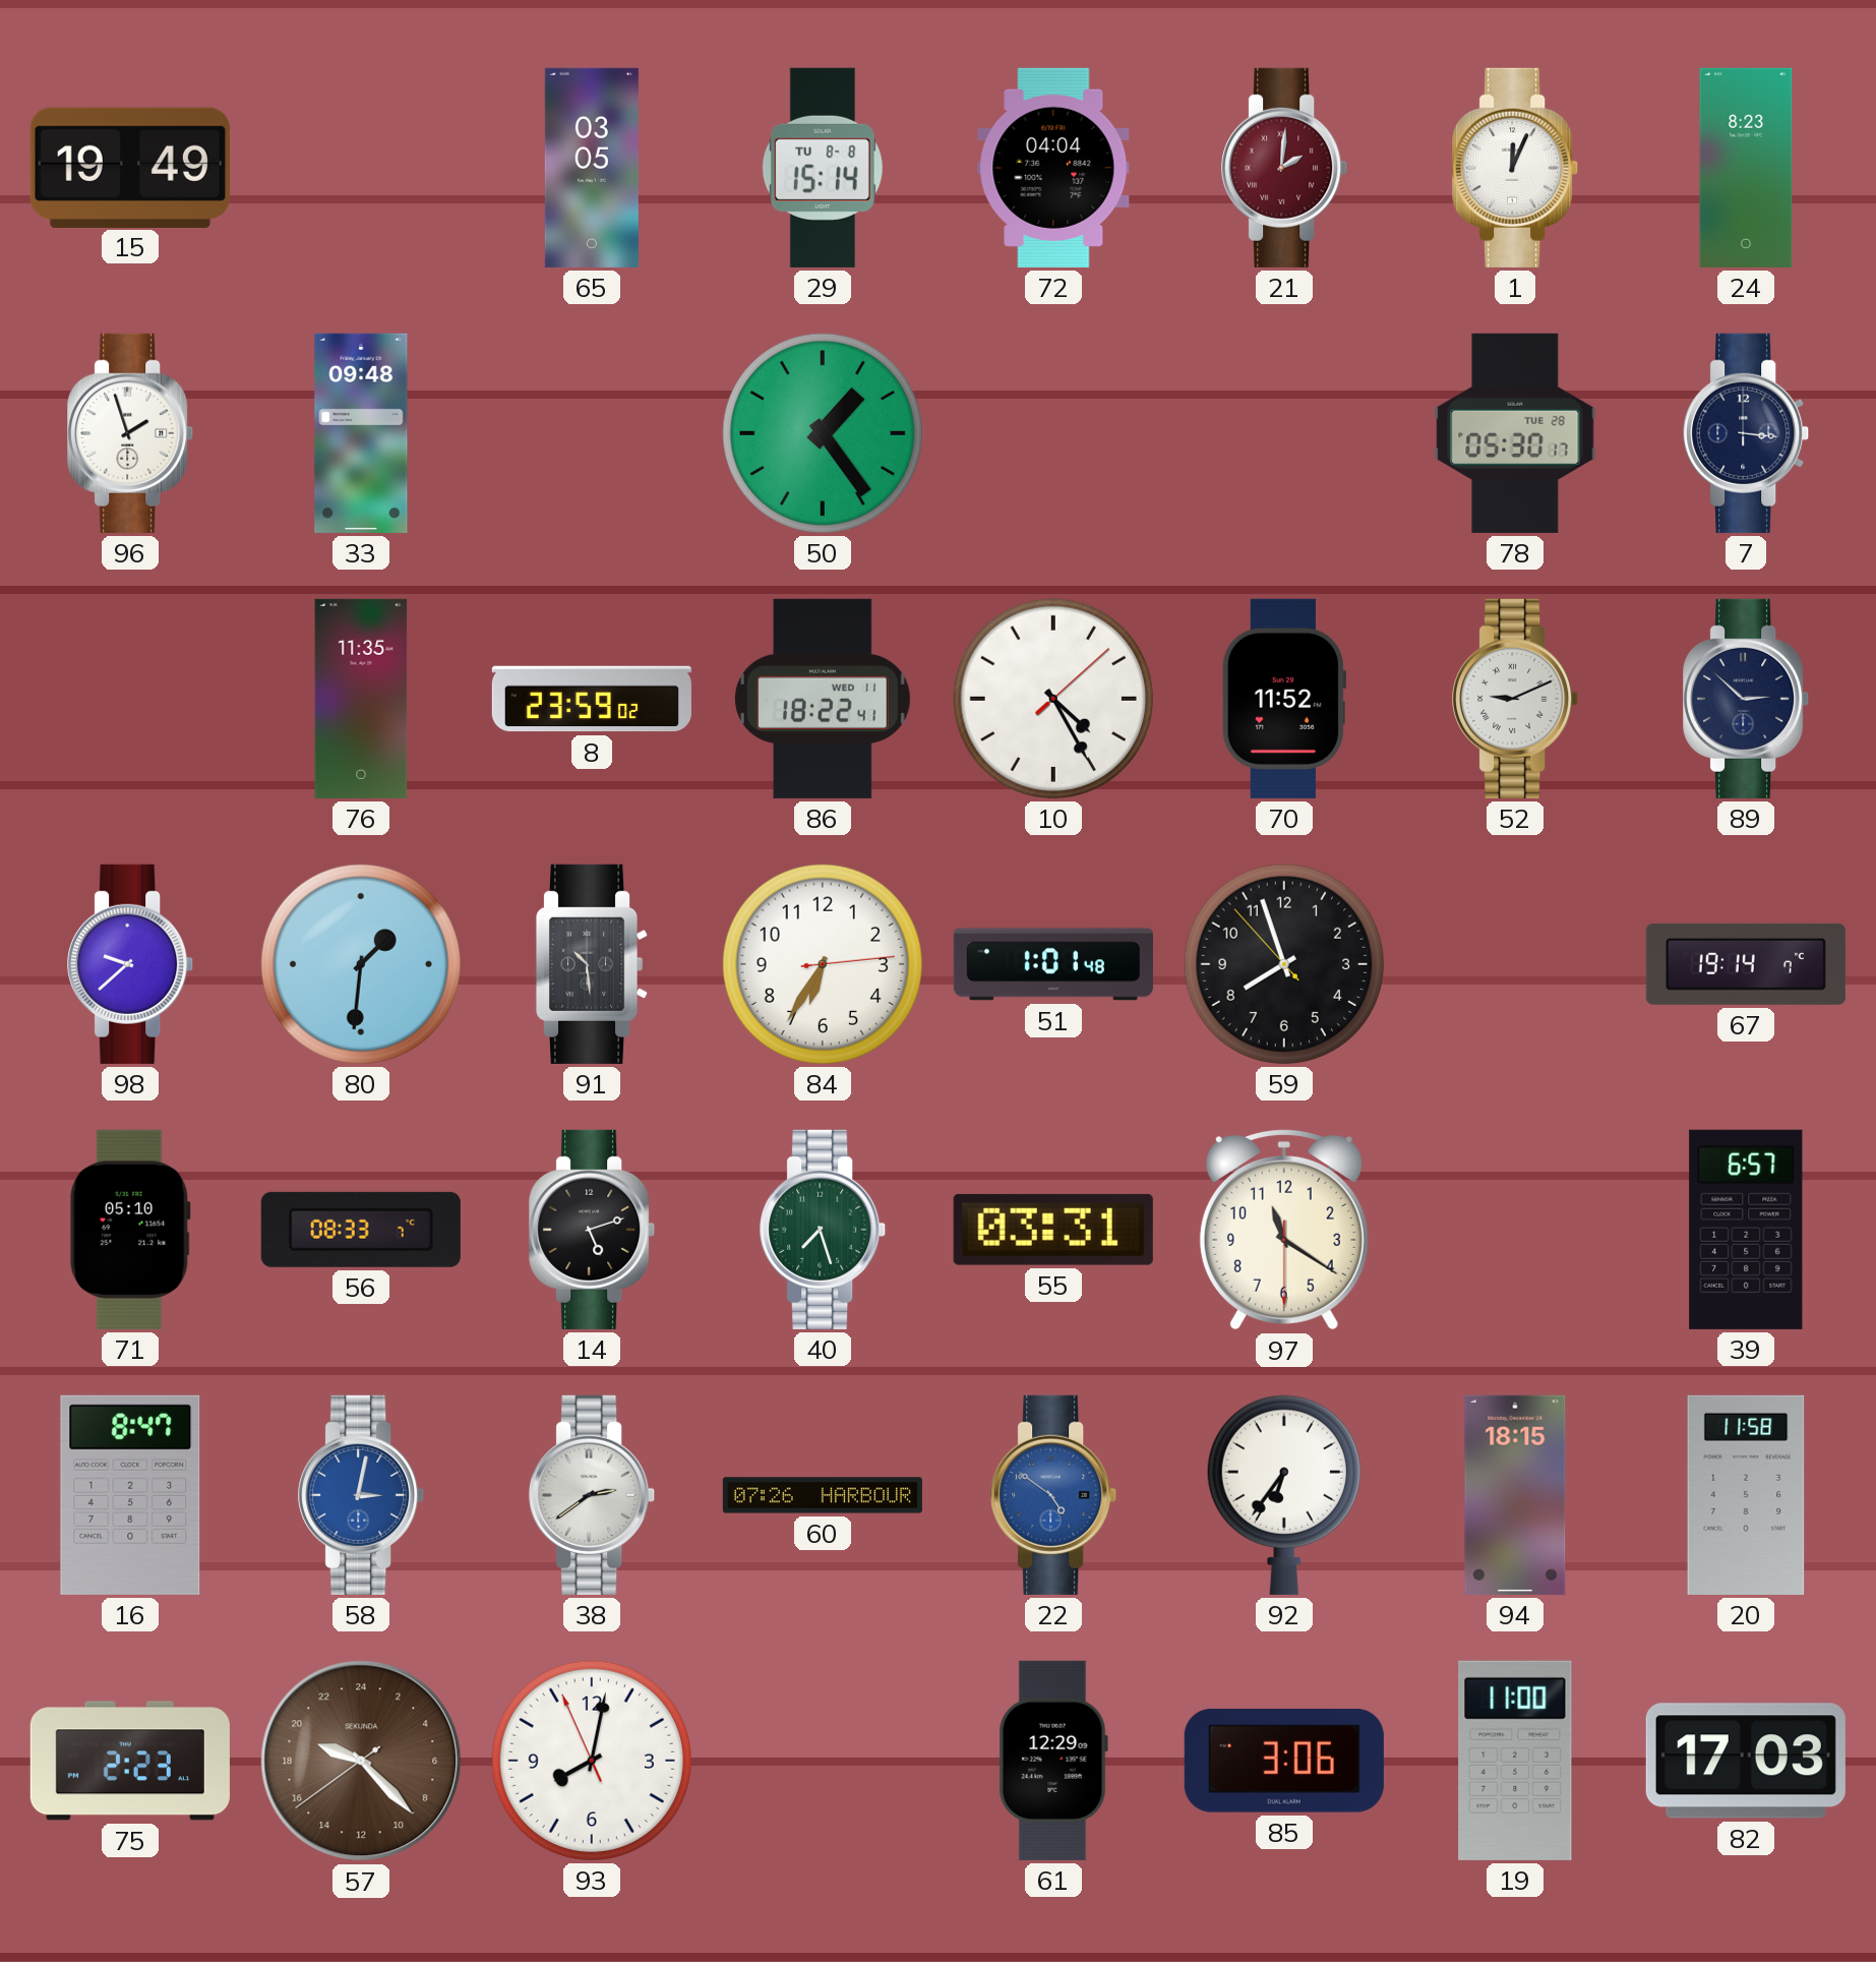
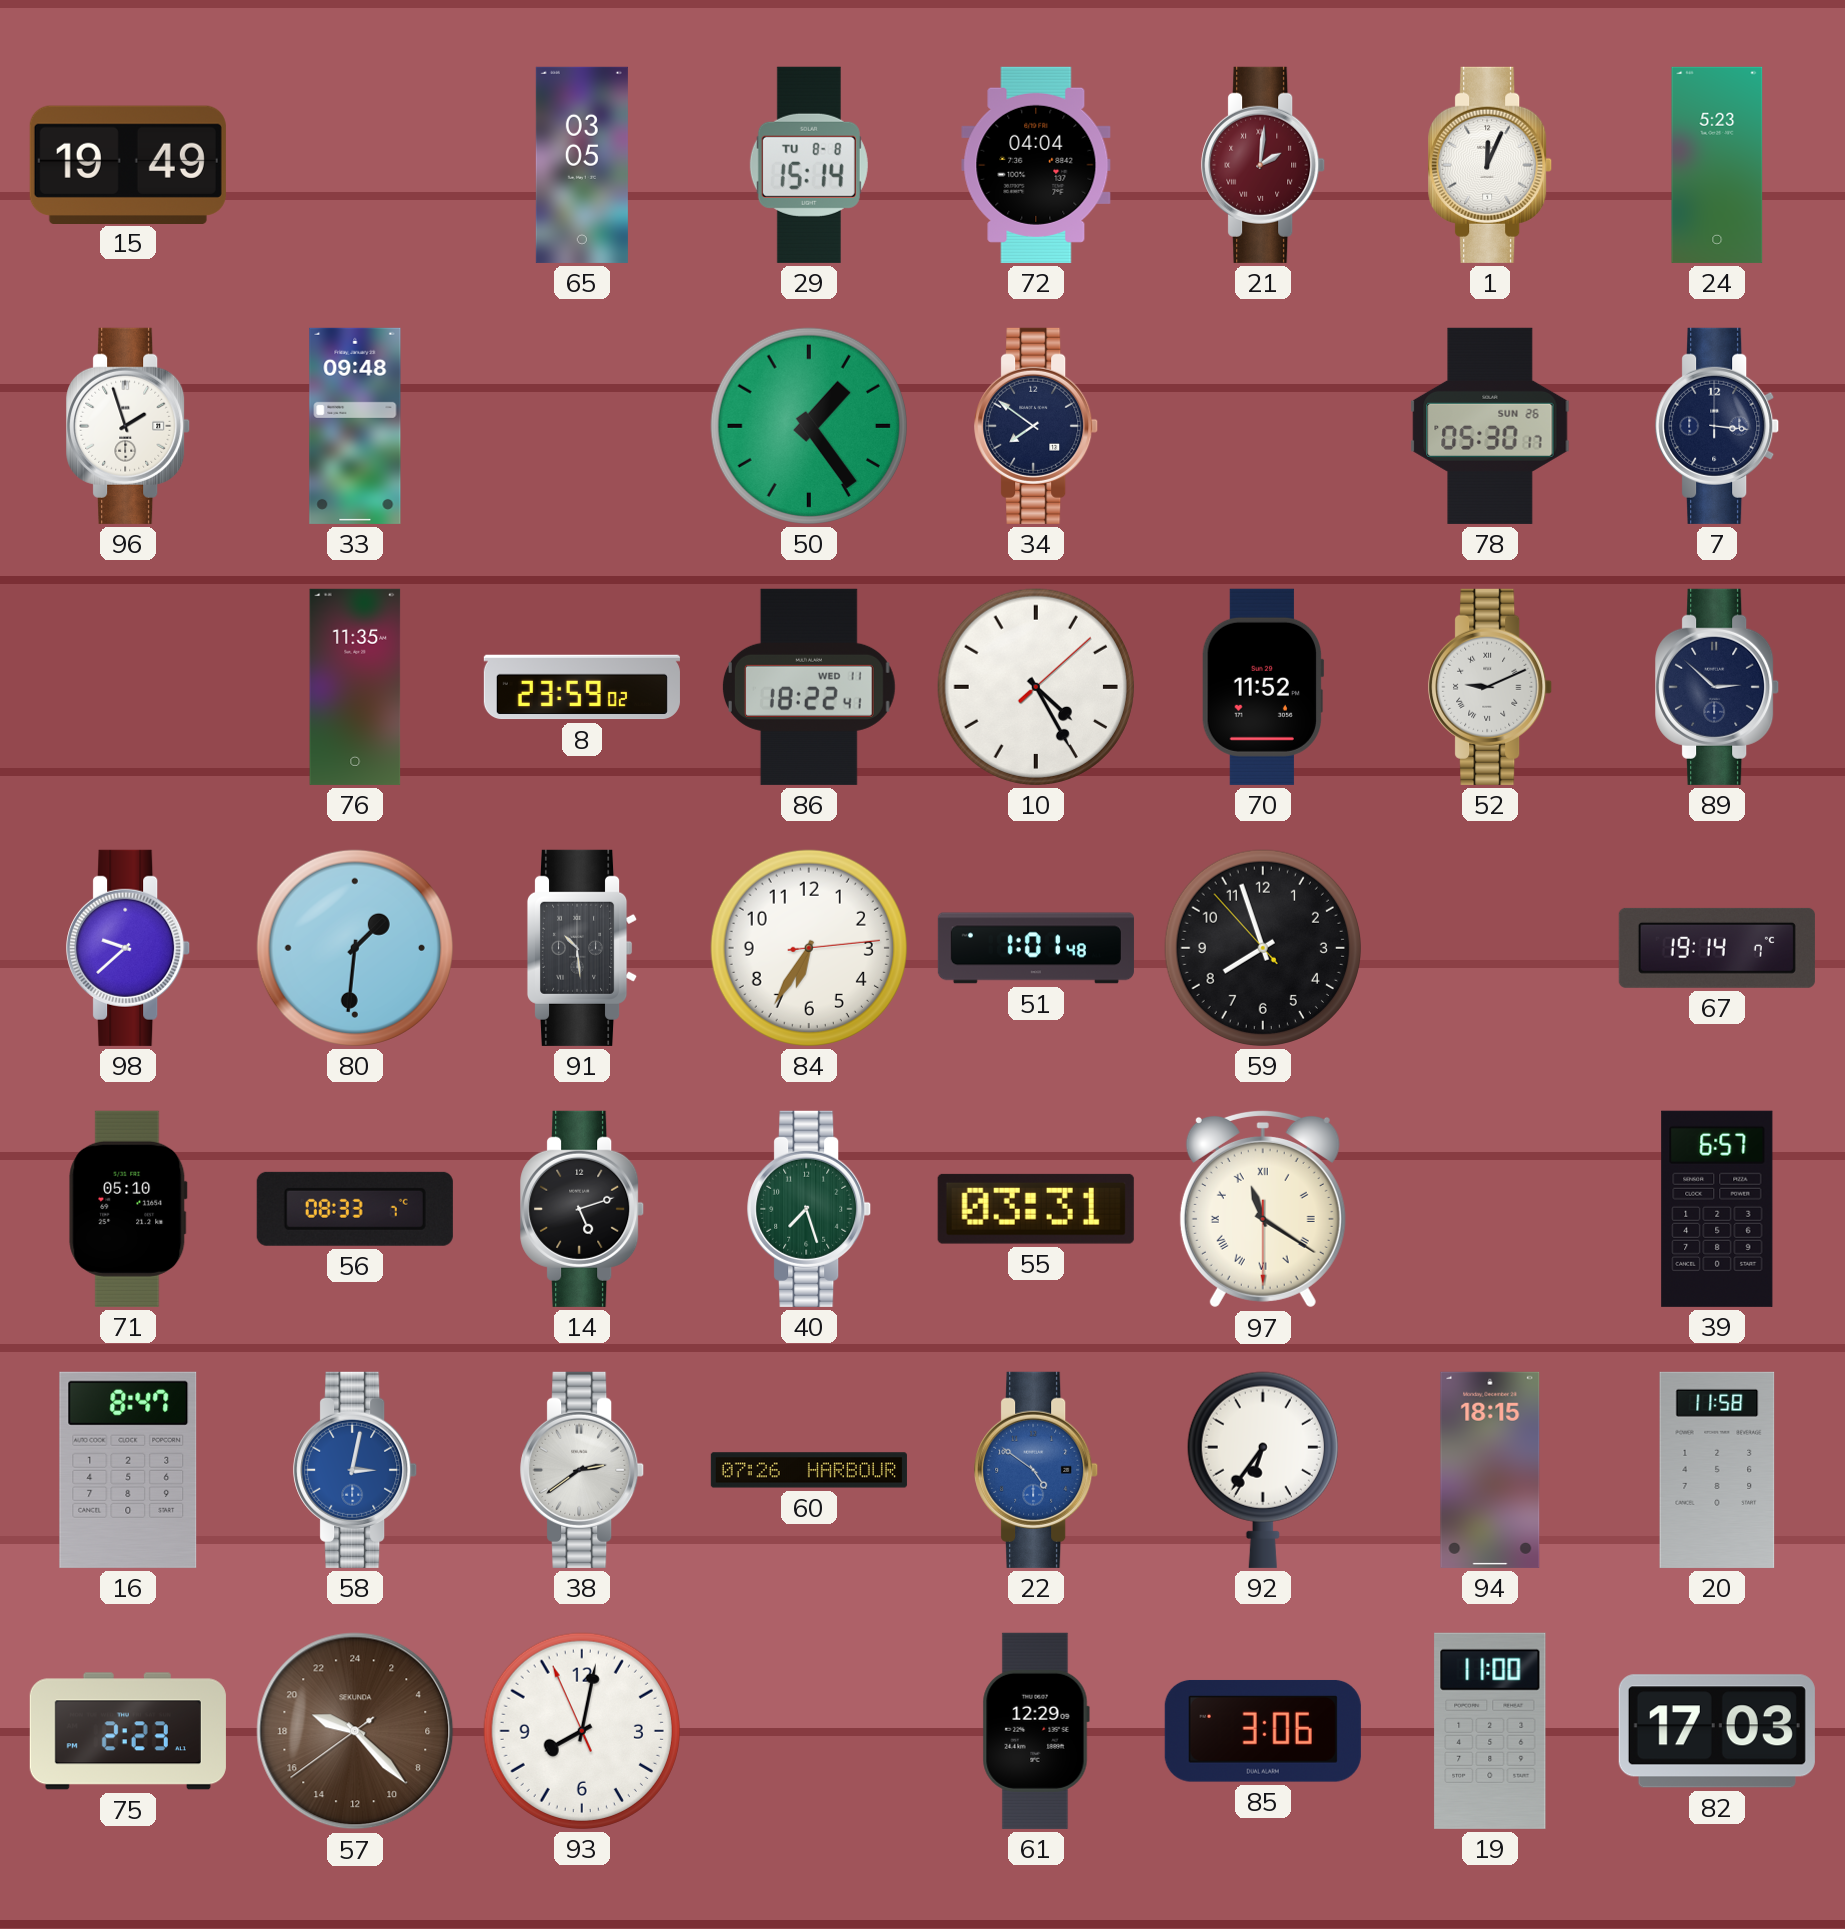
24: 8:23 -> 5:23 (1717, 165)
34: none -> 7:51 (1037, 426)
78 date: TUE 28 -> SUN 26 (1490, 426)
97 numerals: Arabic -> Roman (1263, 1209)
